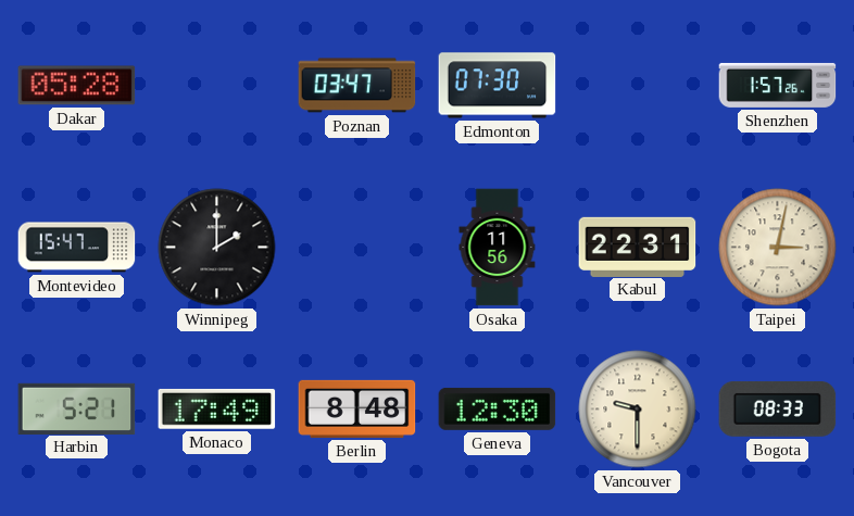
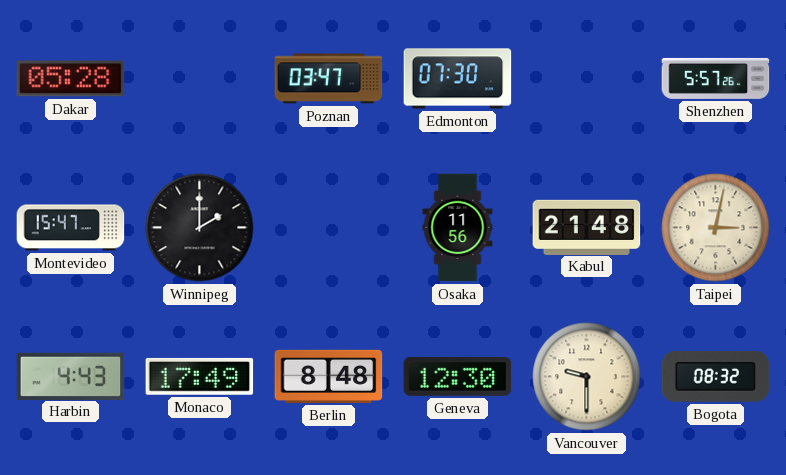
Shenzhen: 1:57 -> 5:57 (716, 78)
Kabul: 22:31 -> 21:48 (587, 227)
Harbin: 5:21 -> 4:43 (71, 376)
Bogota: 08:33 -> 08:32 (716, 376)
